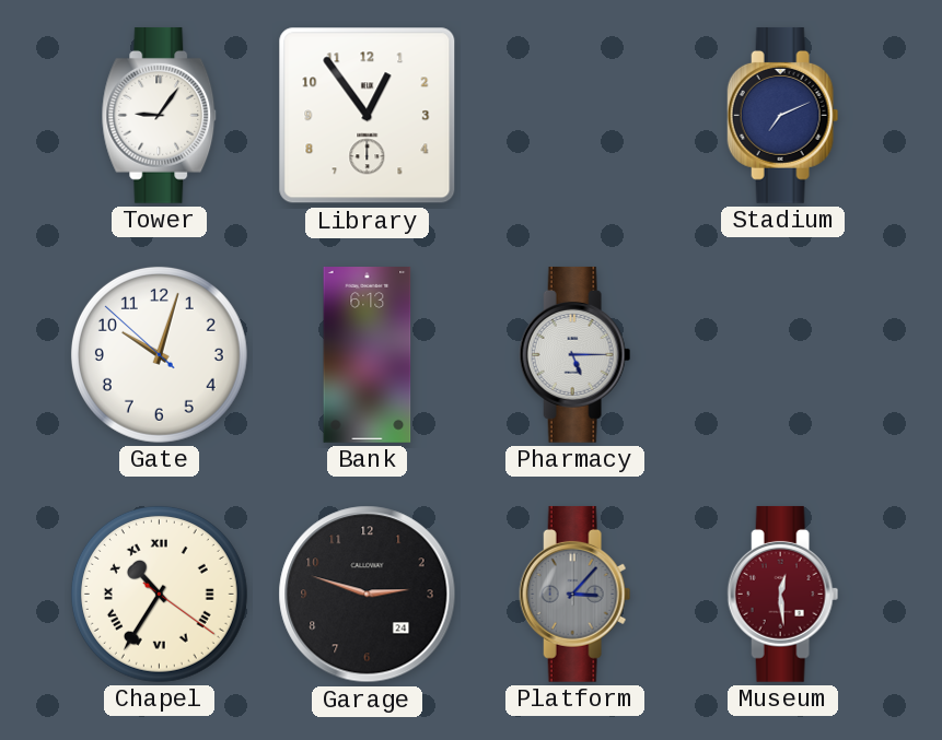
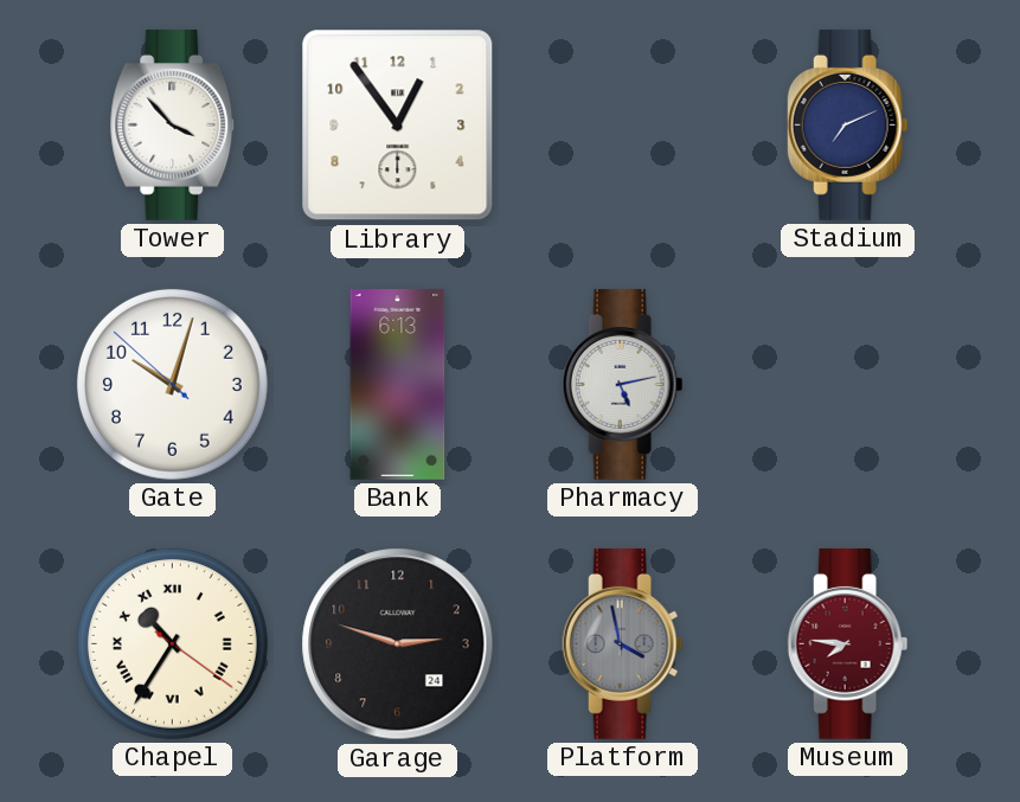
Tower: 9:06 -> 3:53 (173, 124)
Pharmacy: 5:15 -> 5:13 (623, 384)
Platform: 3:07 -> 3:58 (623, 643)
Museum: 12:29 -> 7:46 (848, 643)
